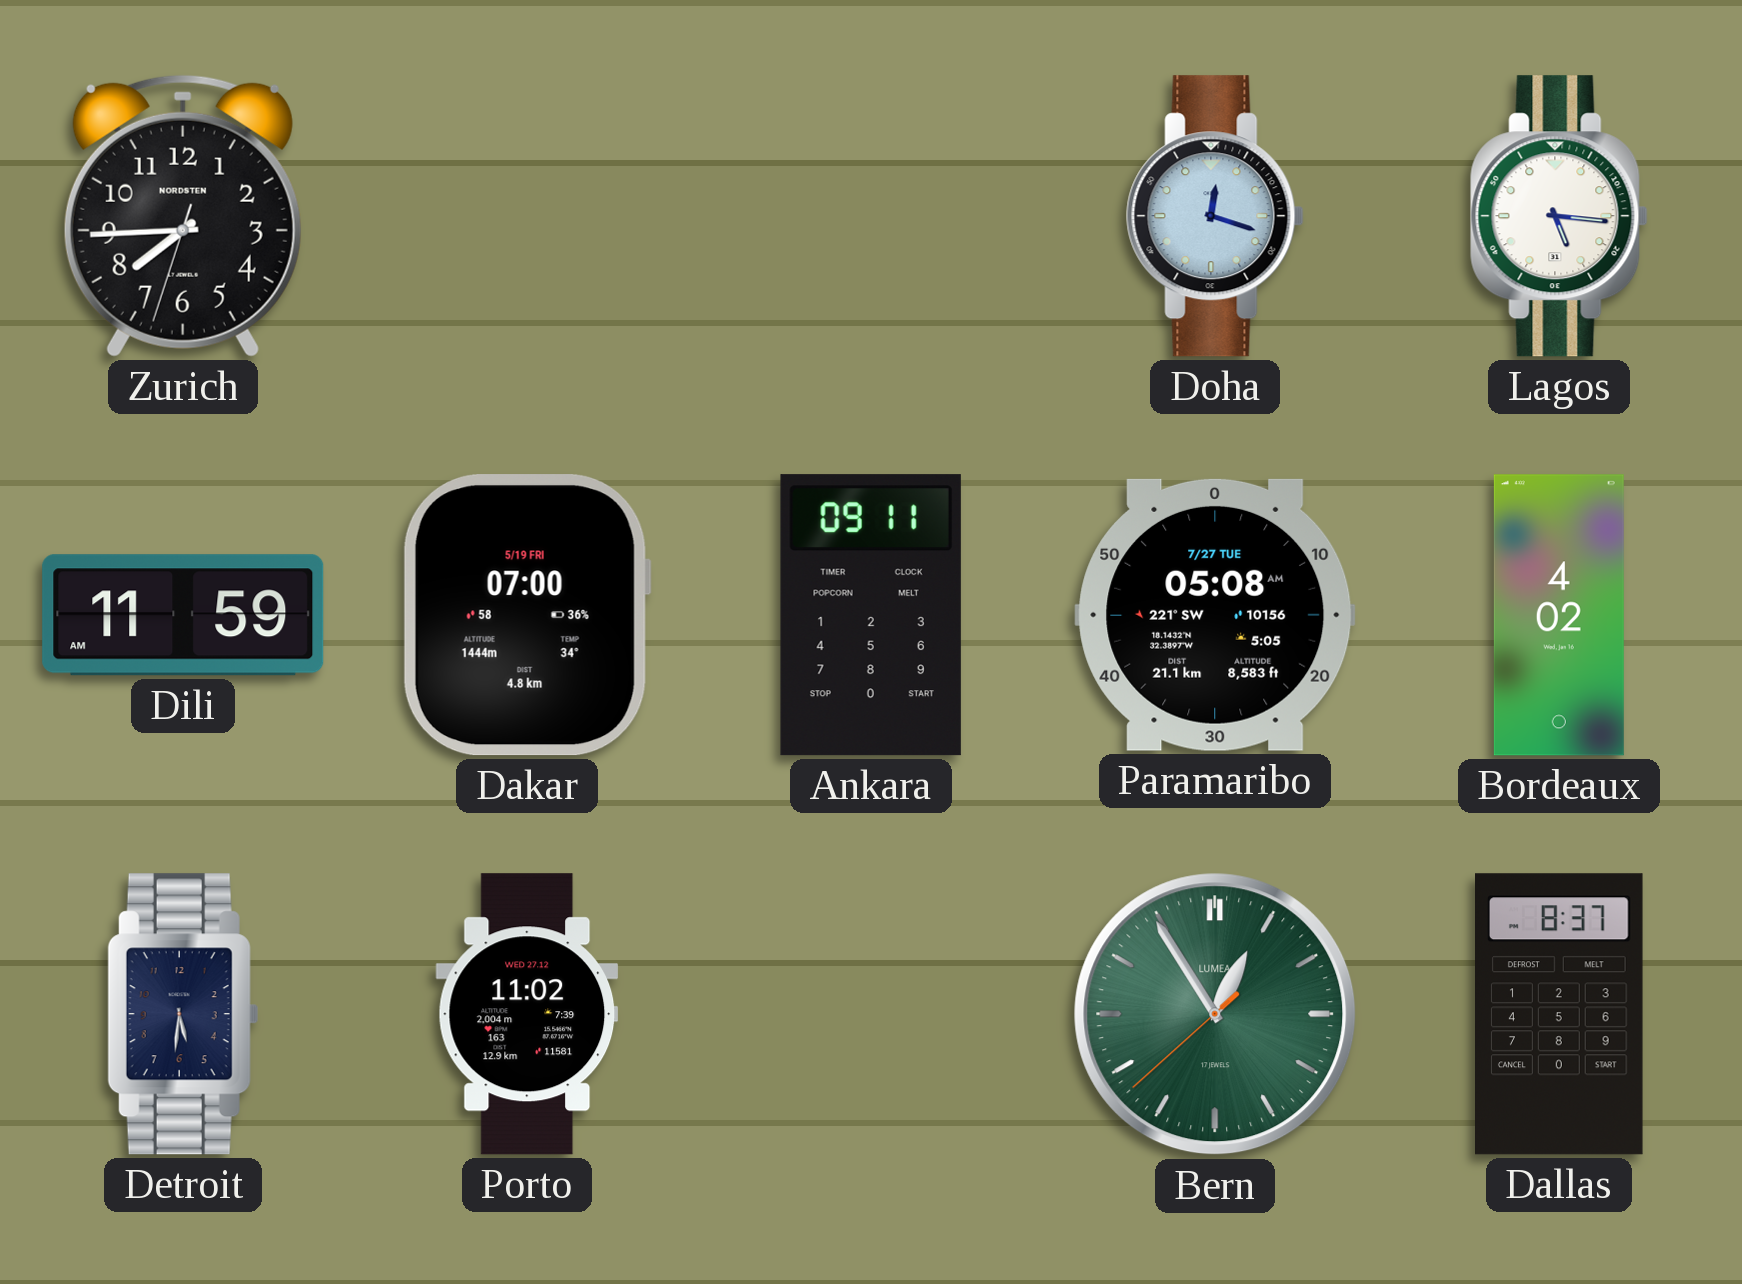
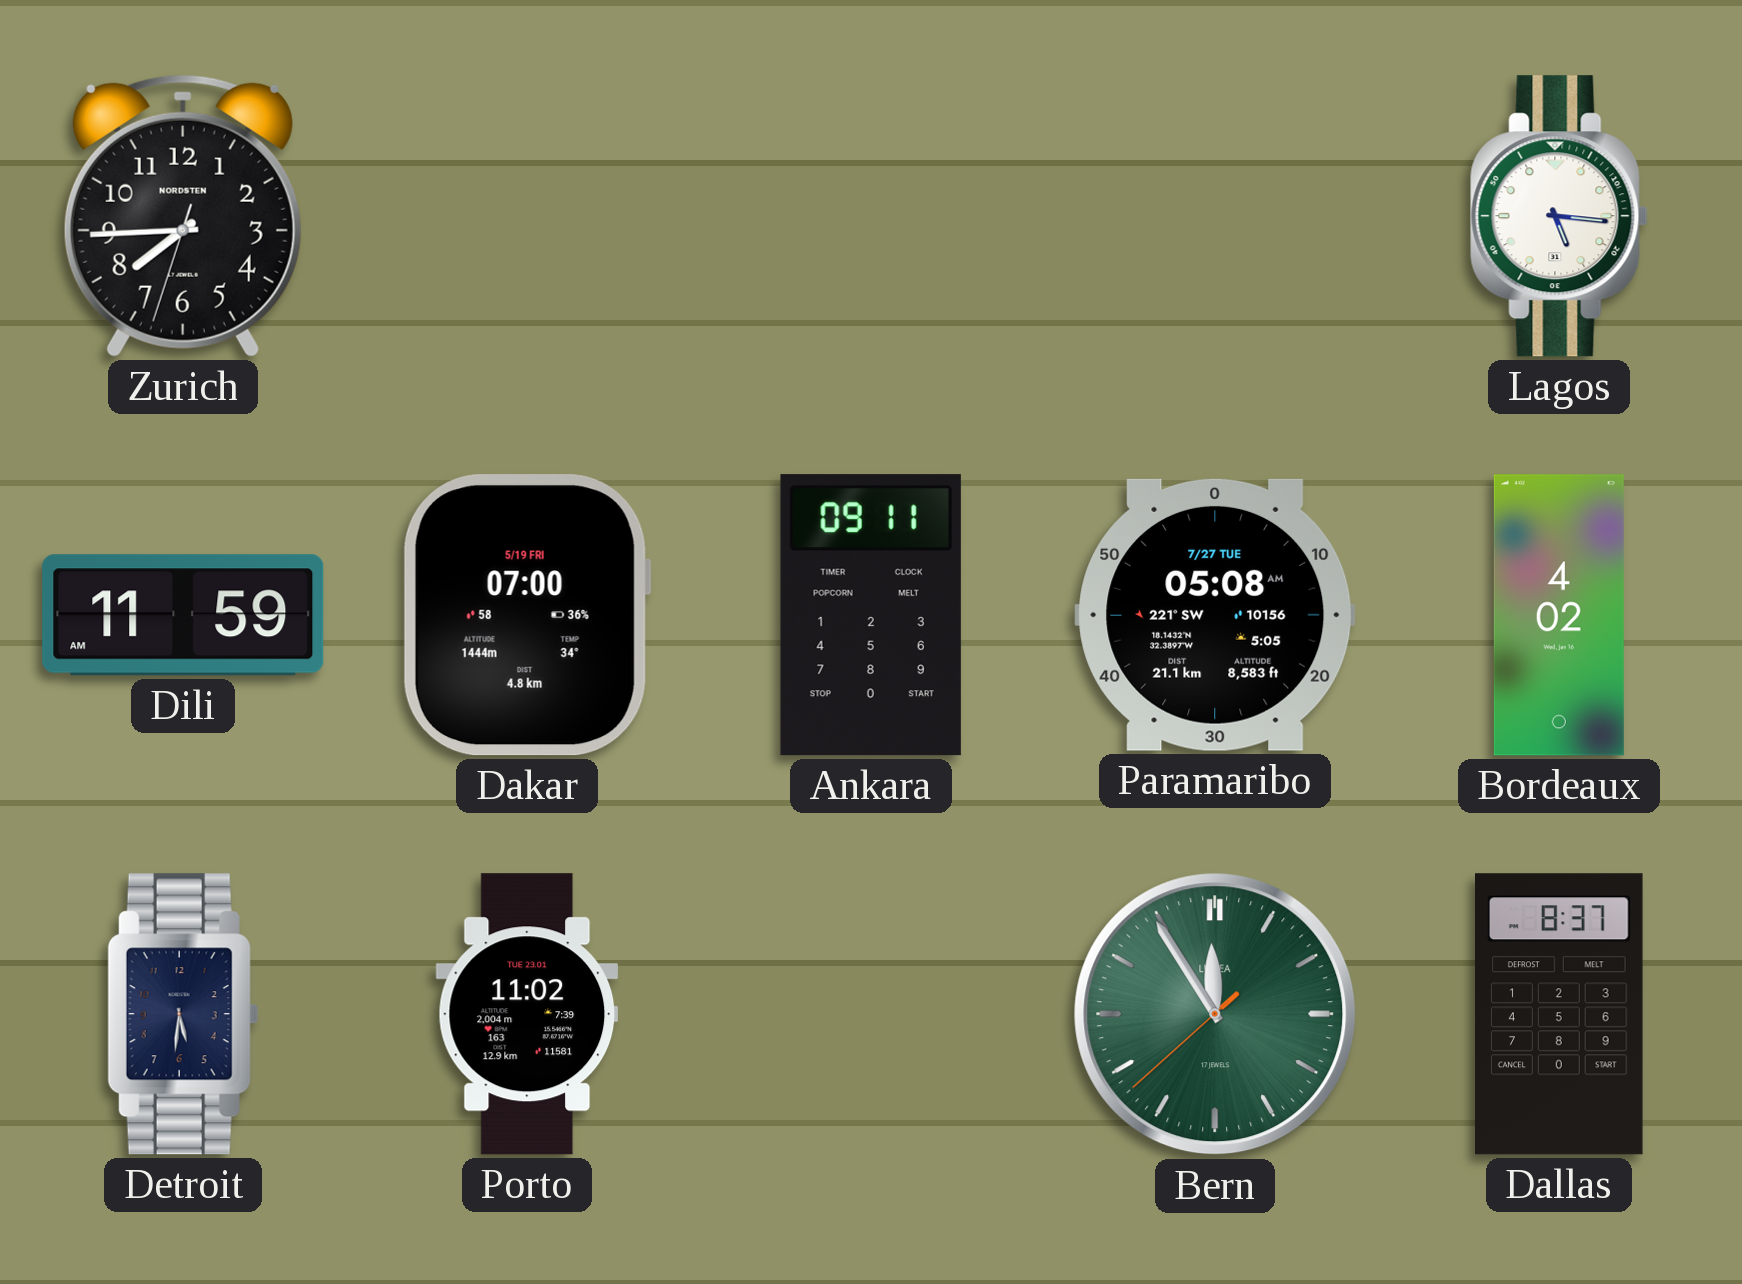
Doha: 12:18 -> none (1215, 216)
Porto date: WED 27.12 -> TUE 23.01 (527, 1014)
Bern: 12:54 -> 11:54 (1215, 1014)
